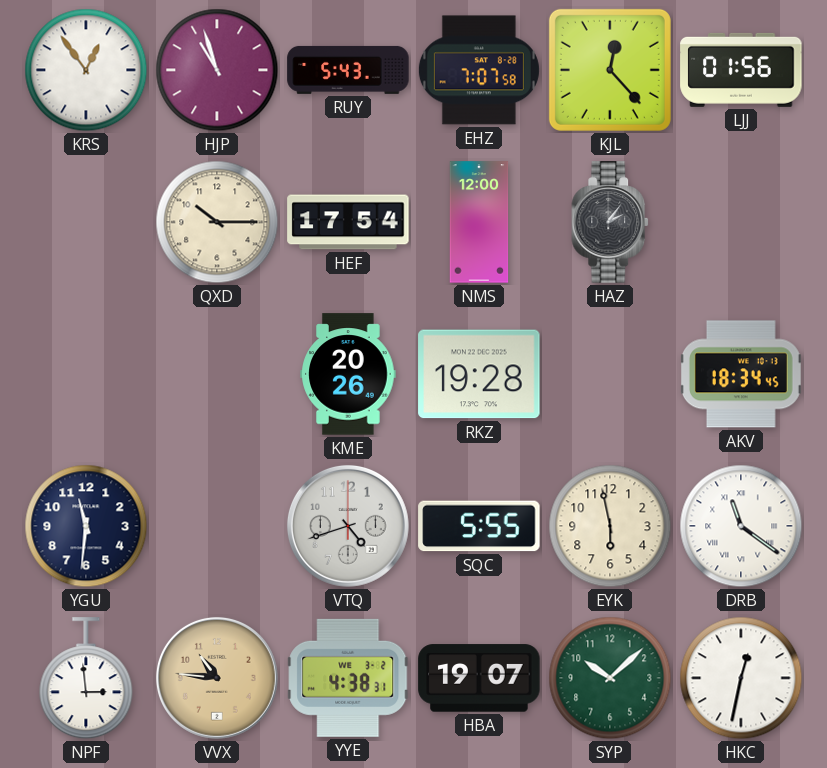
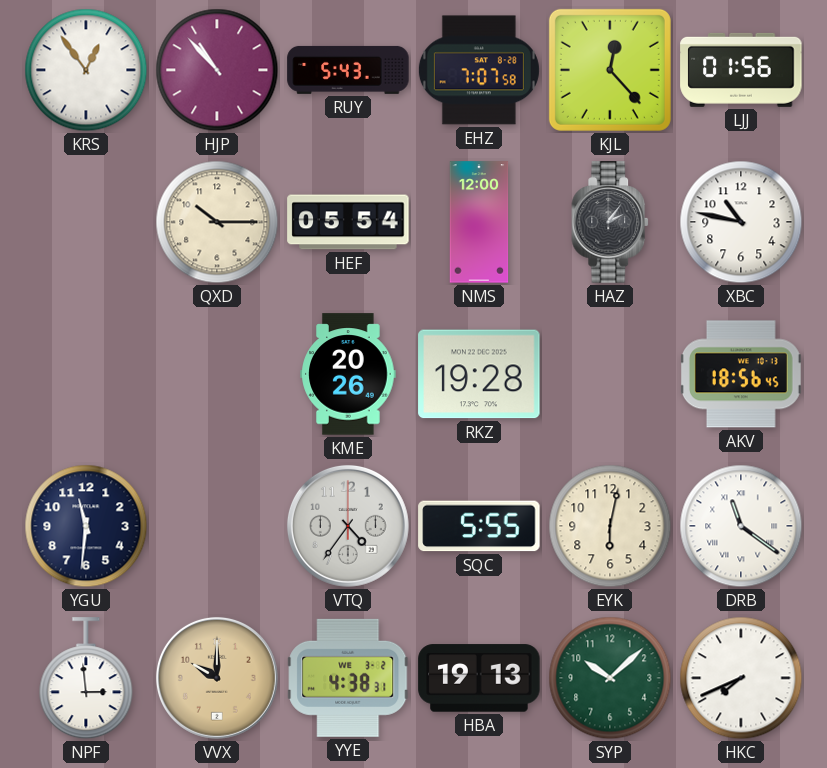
HJP: 10:57 -> 10:53 (217, 70)
HEF: 17:54 -> 05:54 (348, 222)
XBC: none -> 10:47 (741, 222)
AKV: 18:34 -> 18:56 (741, 374)
VTQ: 4:42 -> 4:36 (348, 526)
EYK: 5:58 -> 6:02 (610, 526)
VVX: 10:46 -> 10:00 (217, 678)
HBA: 19:07 -> 19:13 (479, 678)
HKC: 12:32 -> 7:41 (741, 678)
